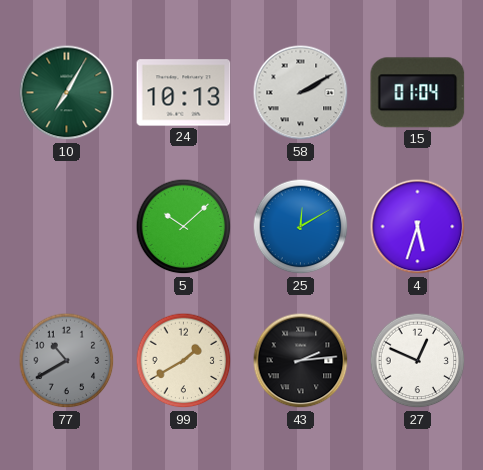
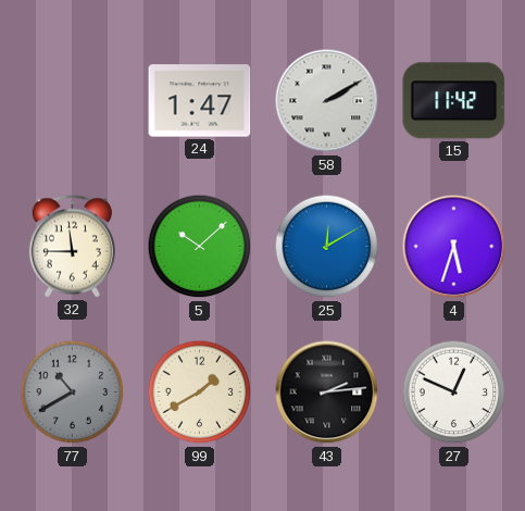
10: 7:05 -> none (67, 93)
24: 10:13 -> 1:47 (200, 101)
15: 01:04 -> 11:42 (454, 101)
32: none -> 11:45 (72, 247)
